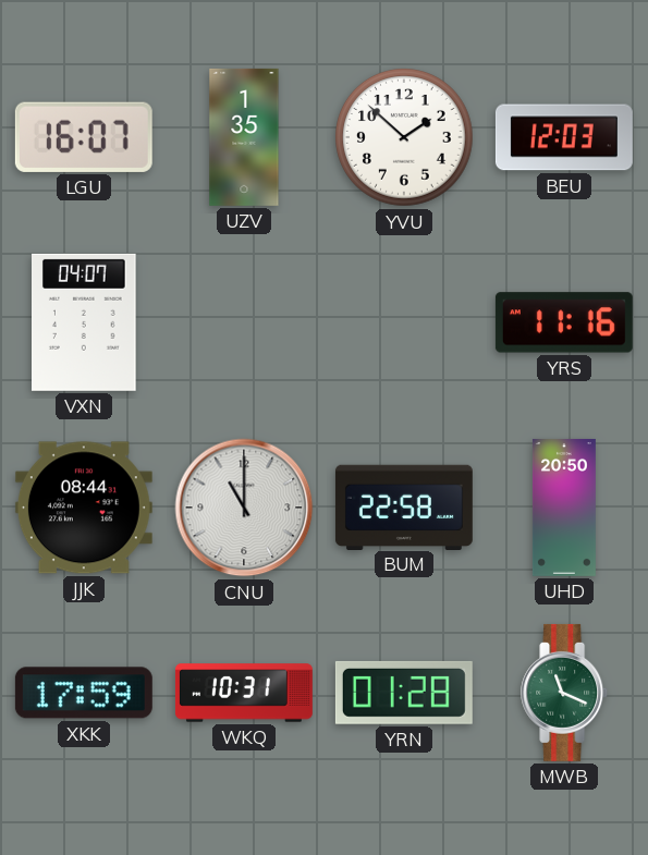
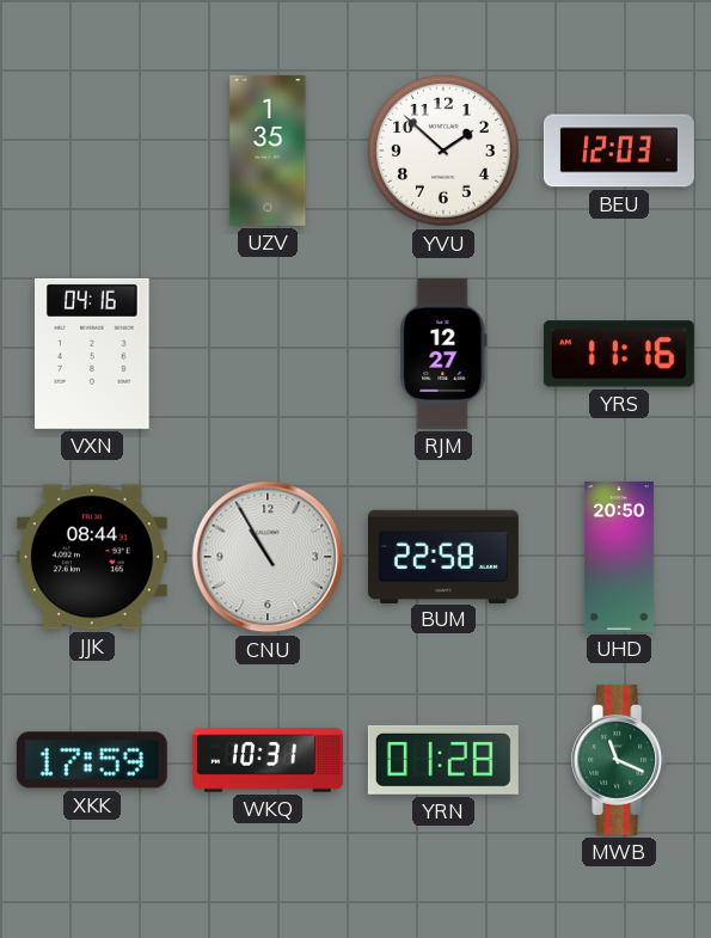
LGU: 16:07 -> none (84, 137)
VXN: 04:07 -> 04:16 (93, 354)
RJM: none -> 12:27 (443, 354)
CNU: 11:00 -> 10:55 (268, 557)
